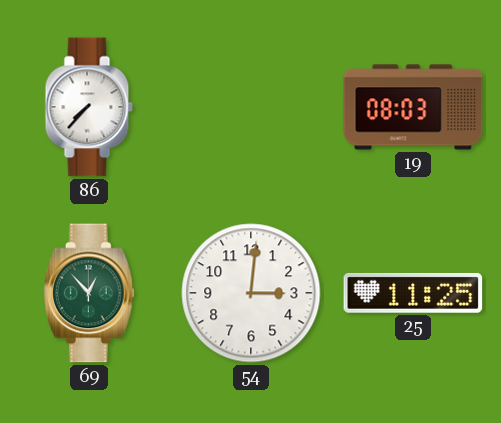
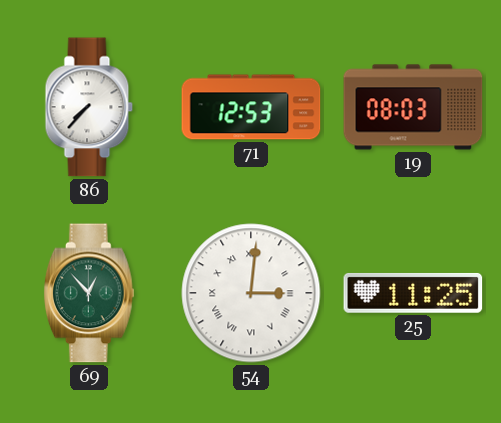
71: none -> 12:53 (251, 107)
54 numerals: Arabic -> Roman (251, 293)
